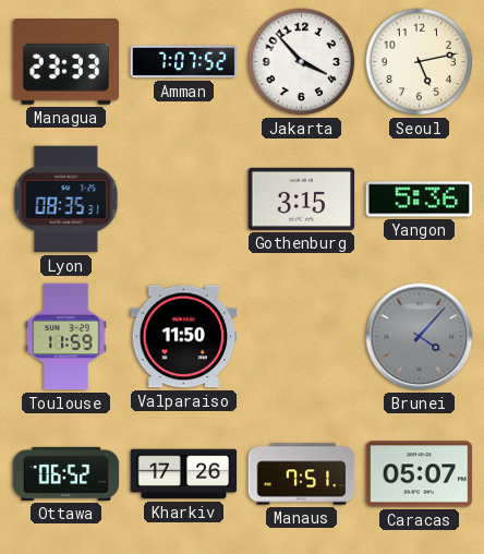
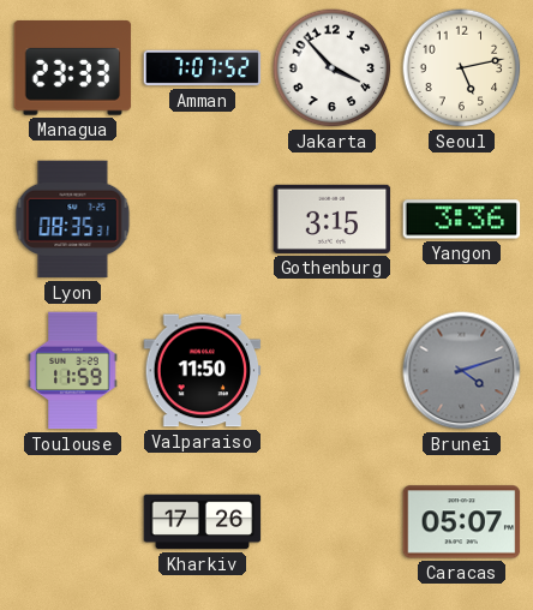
Yangon: 5:36 -> 3:36 (462, 220)
Brunei: 4:07 -> 4:12 (462, 371)
Ottawa: 06:52 -> none (66, 473)
Manaus: 7:51 -> none (302, 474)
